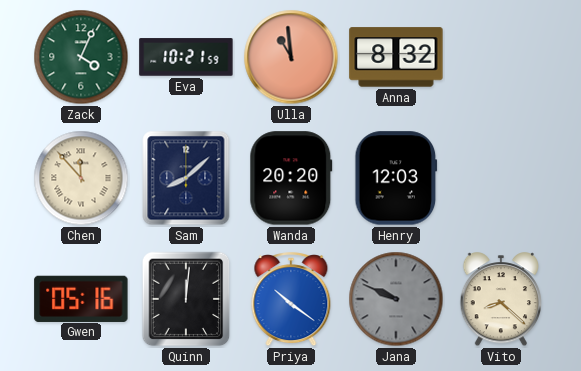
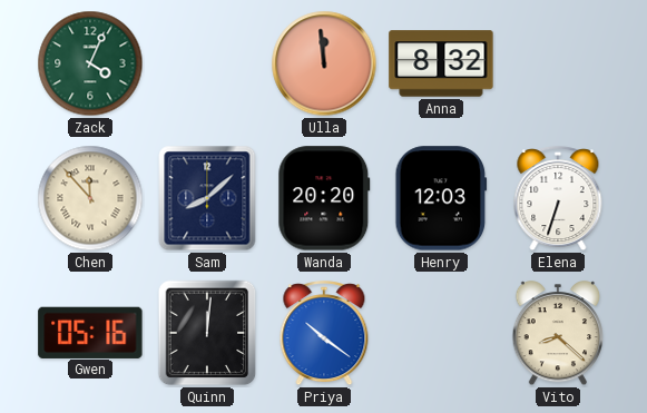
Eva: 10:21 -> none (186, 57)
Ulla: 10:59 -> 11:59 (324, 63)
Elena: none -> 6:33 (558, 199)
Jana: 9:49 -> none (396, 299)
